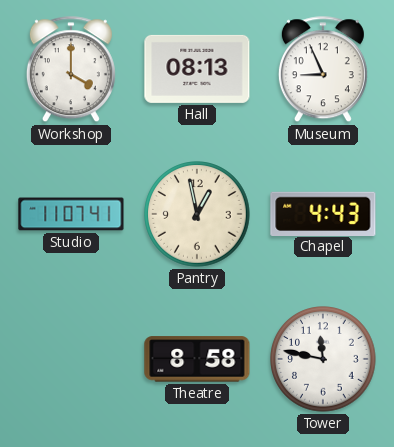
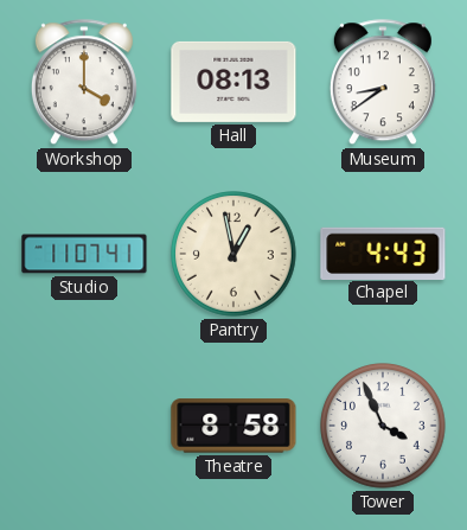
Museum: 8:56 -> 8:39 (383, 83)
Tower: 11:47 -> 3:56 (383, 426)
